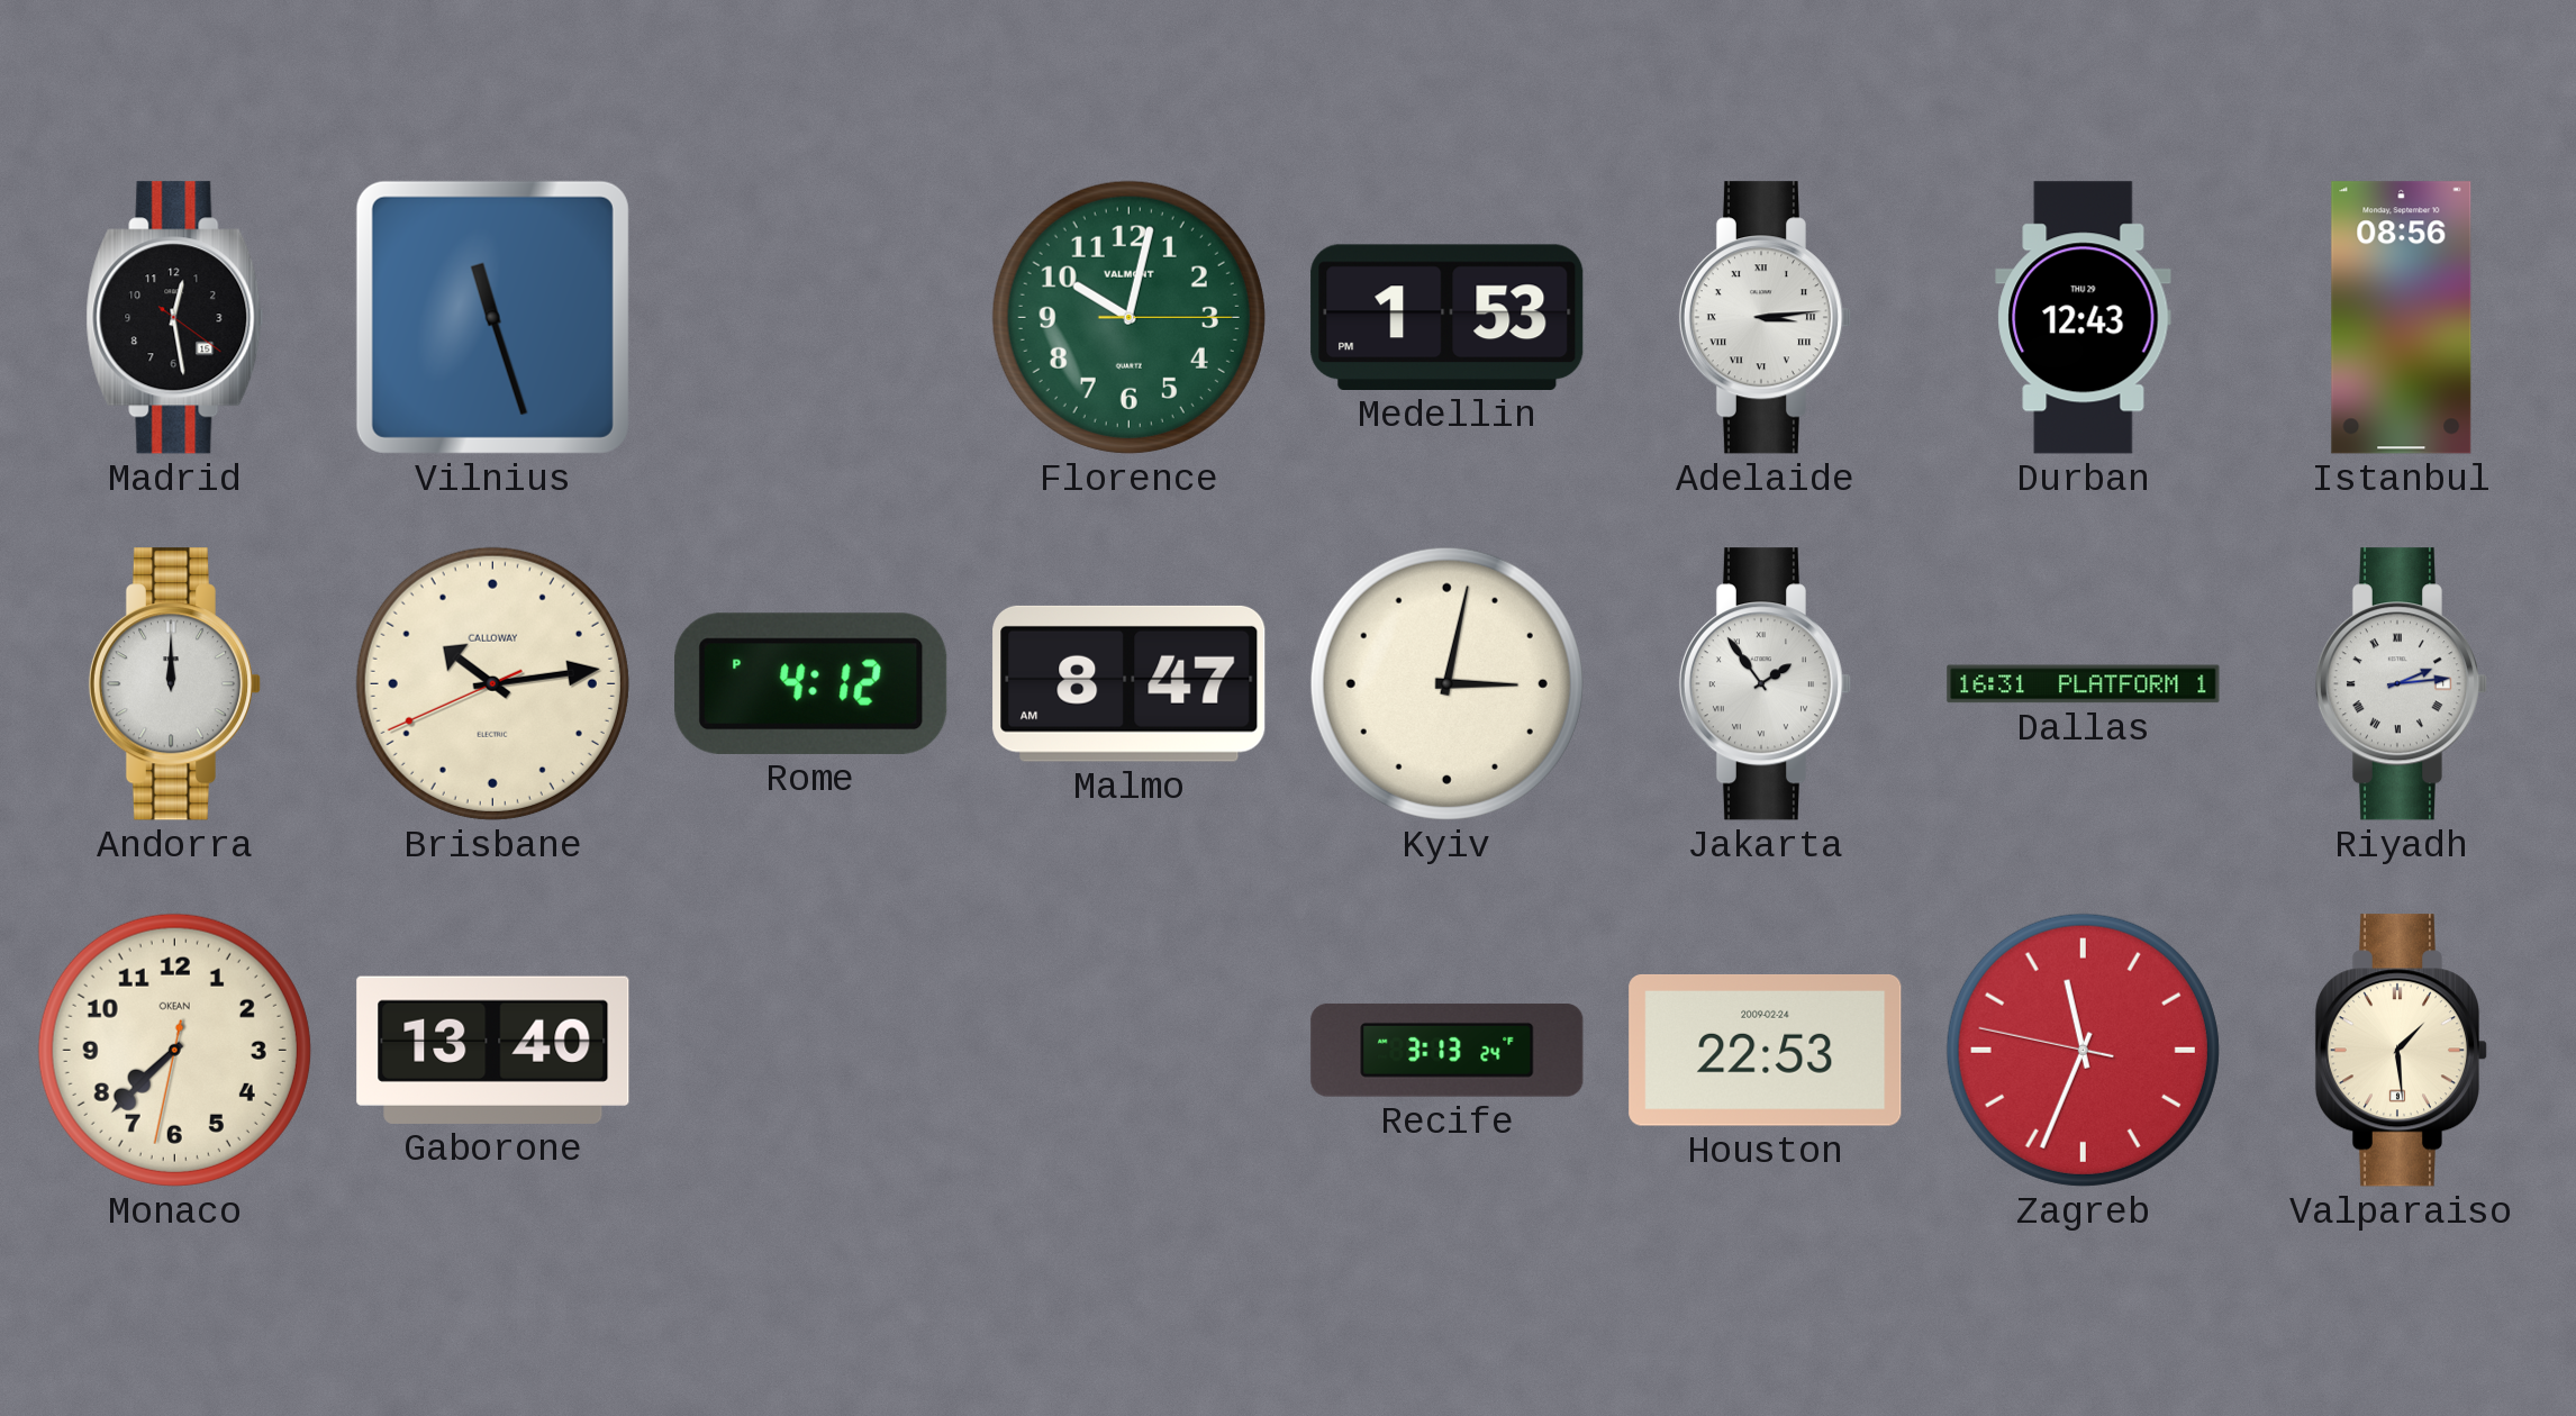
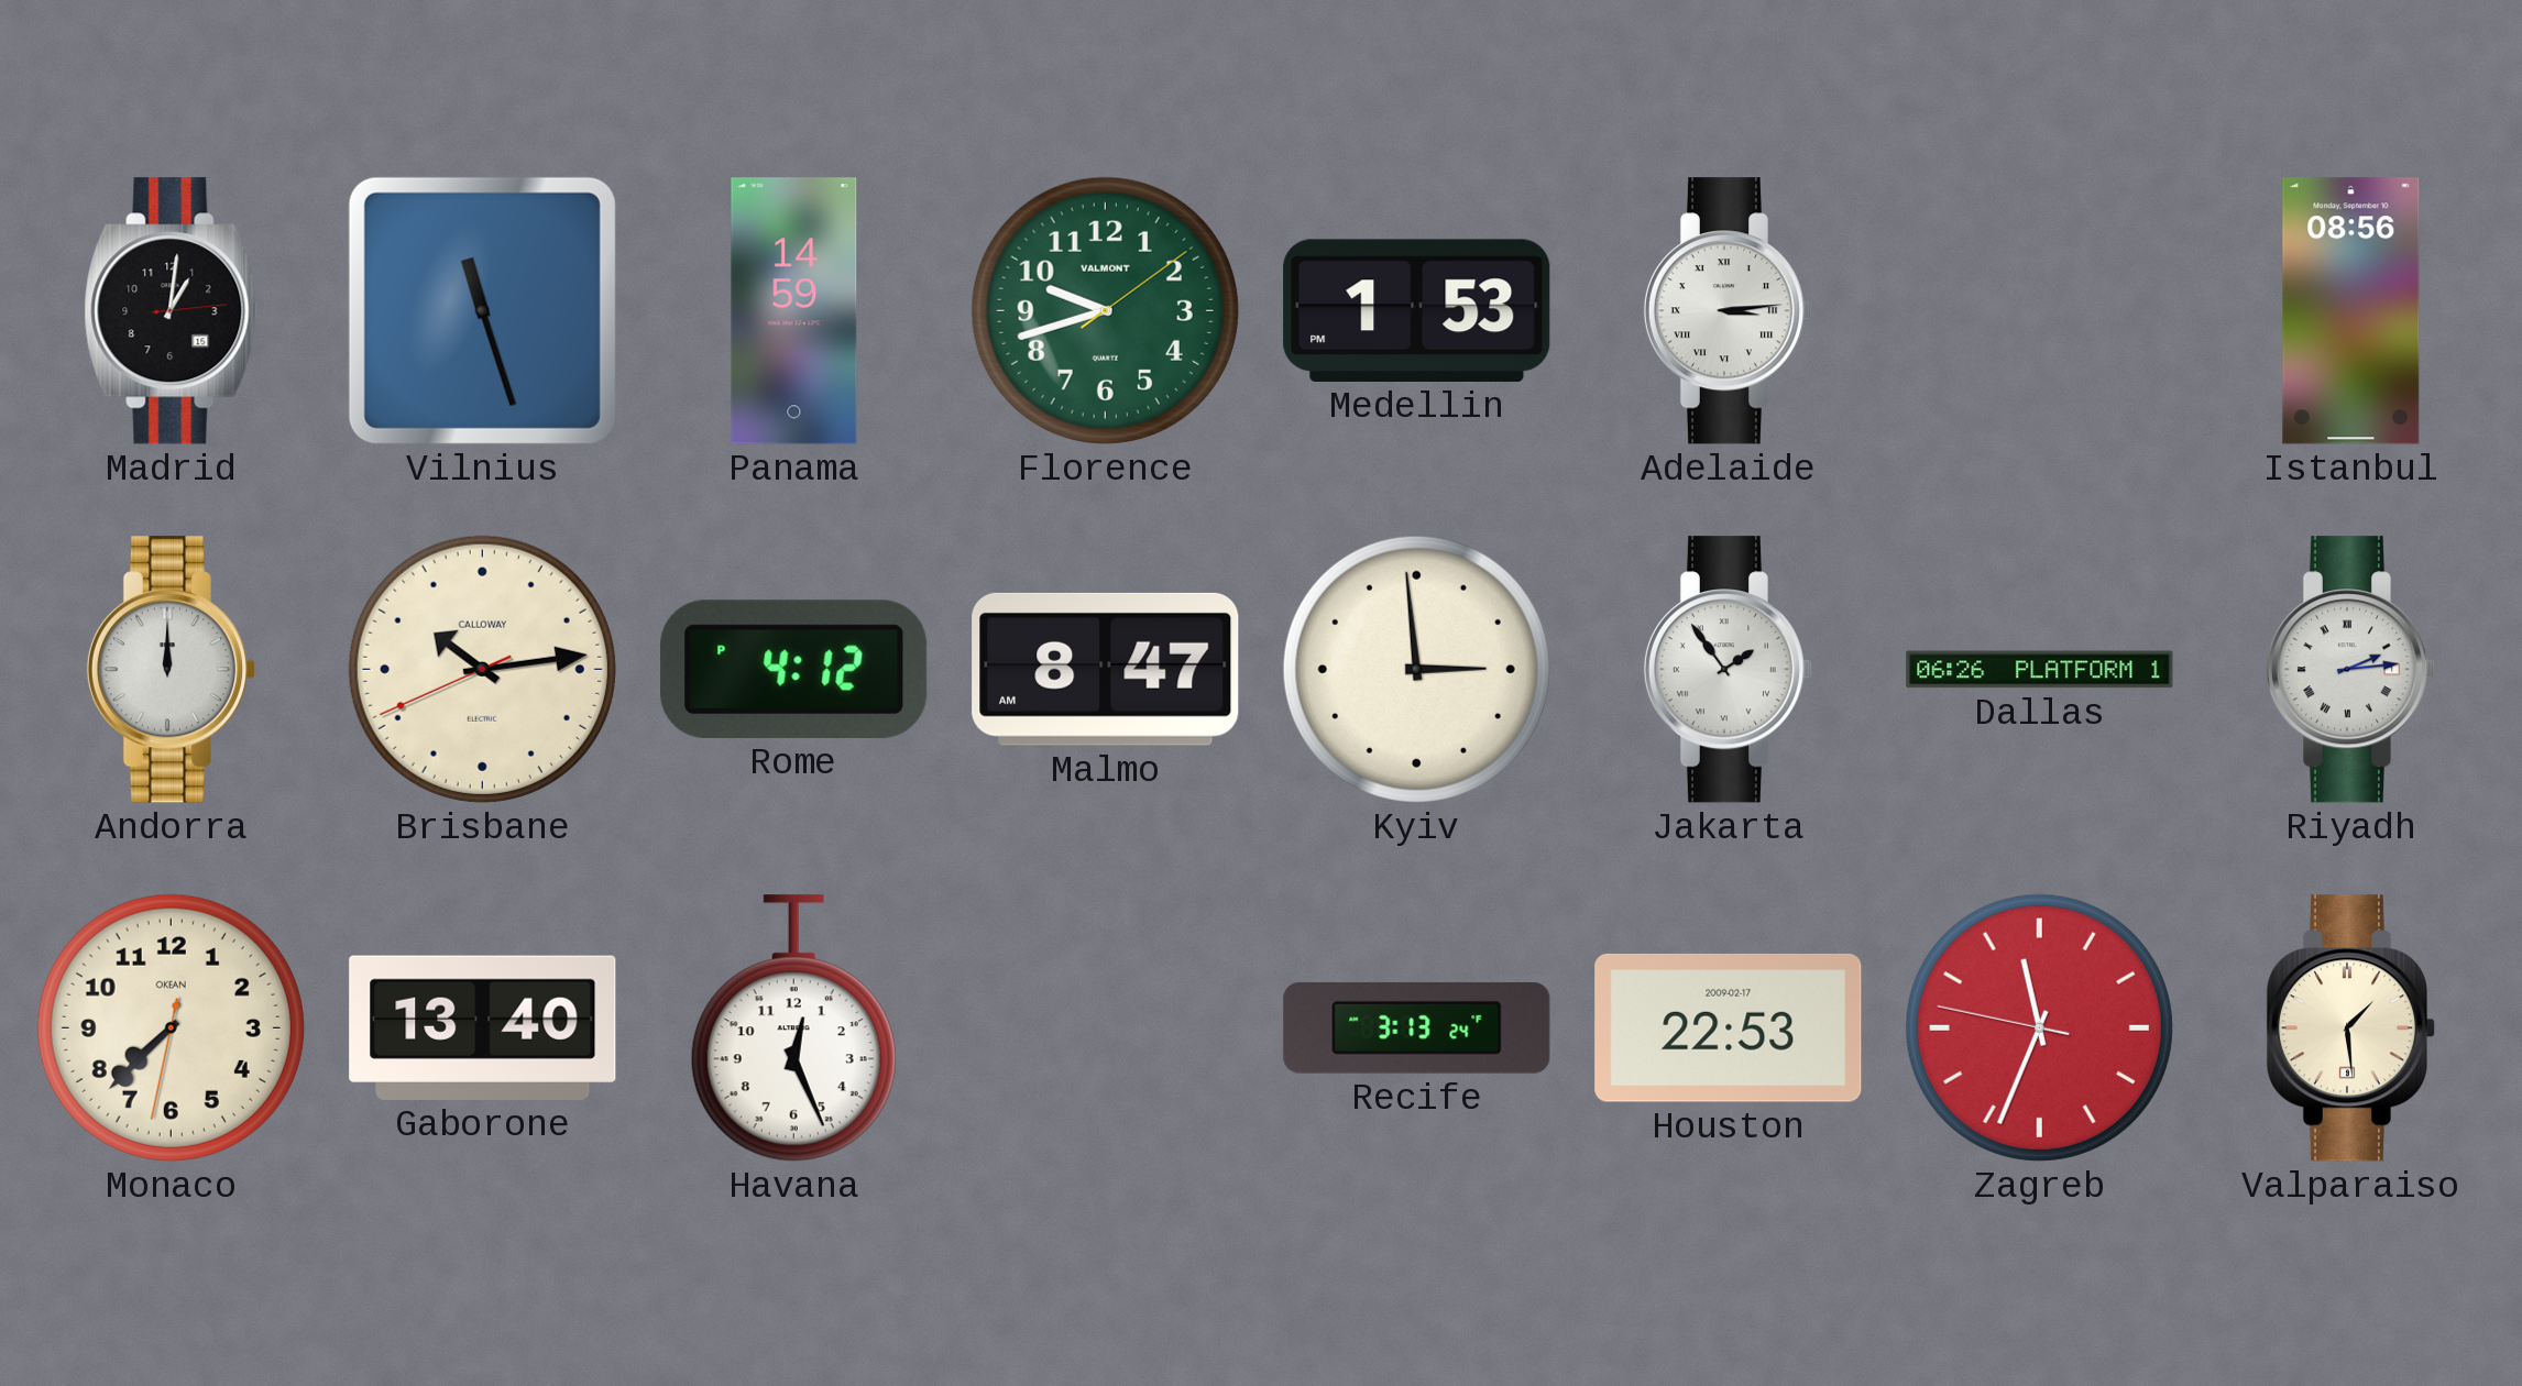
Madrid: 12:28 -> 1:01 (172, 311)
Panama: none -> 14:59 (794, 311)
Florence: 10:02 -> 9:42 (1105, 310)
Durban: 12:43 -> none (2084, 318)
Kyiv: 3:02 -> 2:59 (1416, 669)
Dallas: 16:31 -> 06:26 (2040, 670)
Havana: none -> 12:26 (793, 1028)
Houston date: 2009-02-24 -> 2009-02-17 (1729, 1027)
